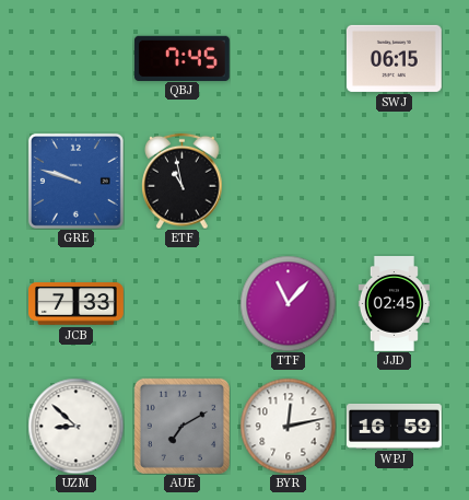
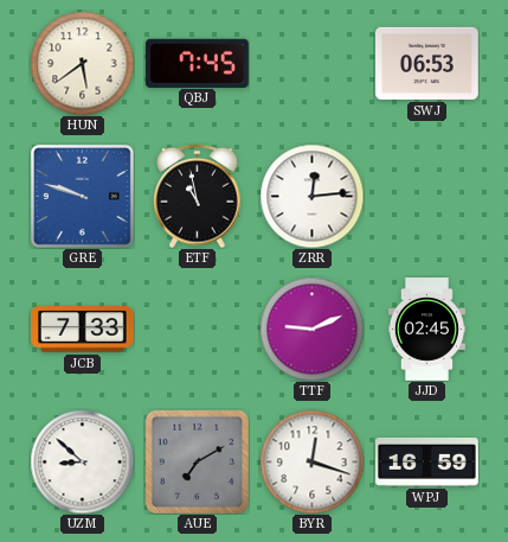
HUN: none -> 5:39 (82, 63)
SWJ: 06:15 -> 06:53 (427, 63)
ZRR: none -> 12:14 (311, 196)
TTF: 11:07 -> 9:11 (311, 329)
BYR: 12:13 -> 12:18 (311, 461)
